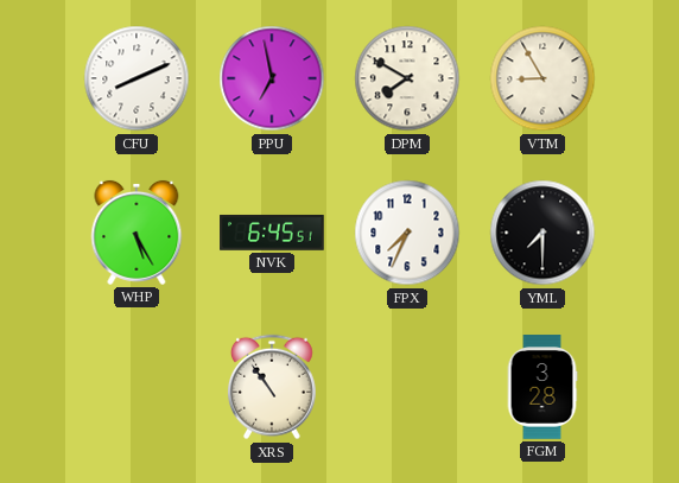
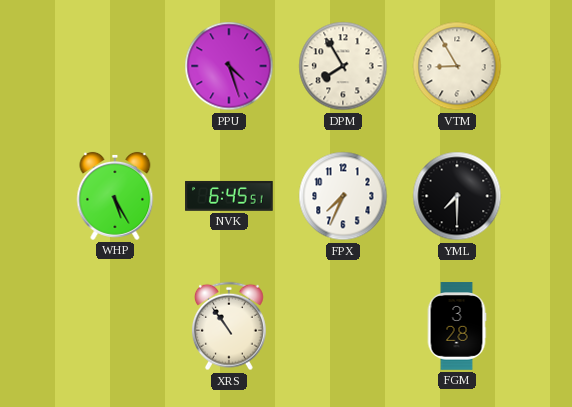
CFU: 8:11 -> none (137, 78)
PPU: 6:58 -> 4:27 (229, 66)
DPM: 7:50 -> 7:55 (343, 66)
